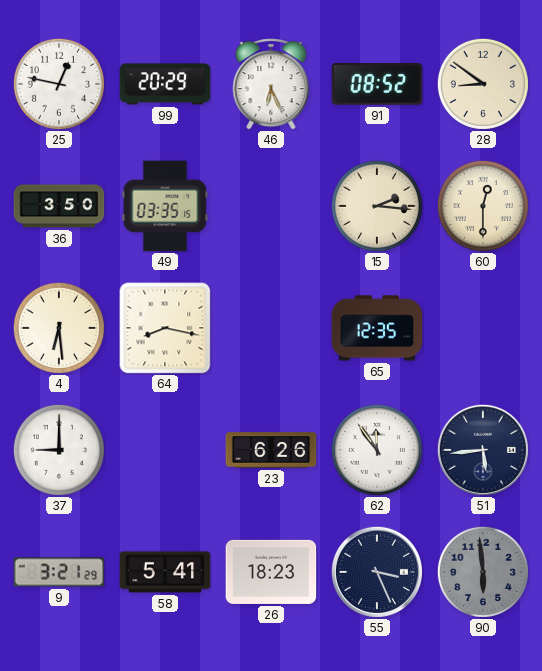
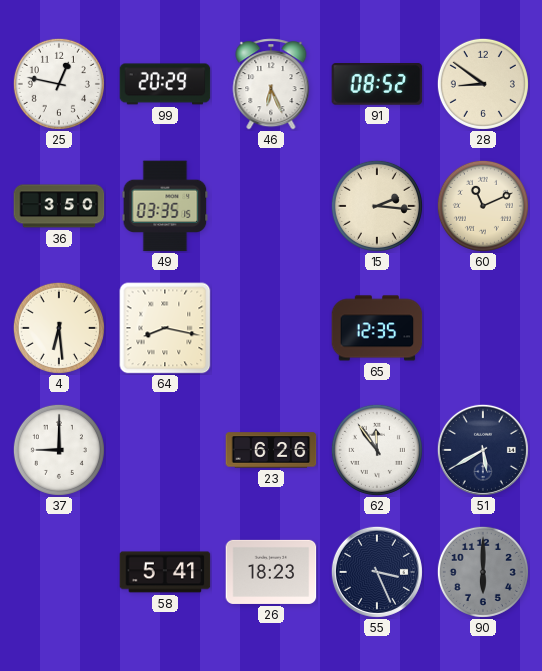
60: 12:30 -> 11:11 (483, 206)
51: 5:44 -> 5:40 (483, 450)
9: 3:21 -> none (59, 572)
90: 5:59 -> 6:00 (483, 572)
